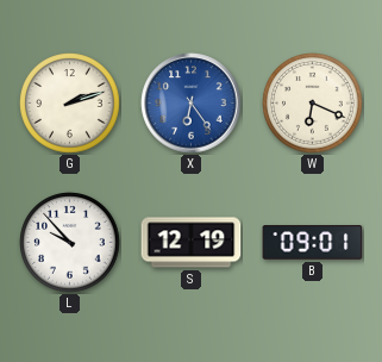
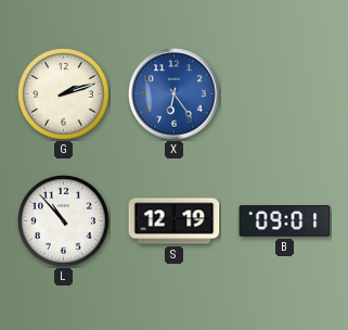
W: 6:19 -> none (313, 104)
L: 9:53 -> 10:53 (64, 221)
